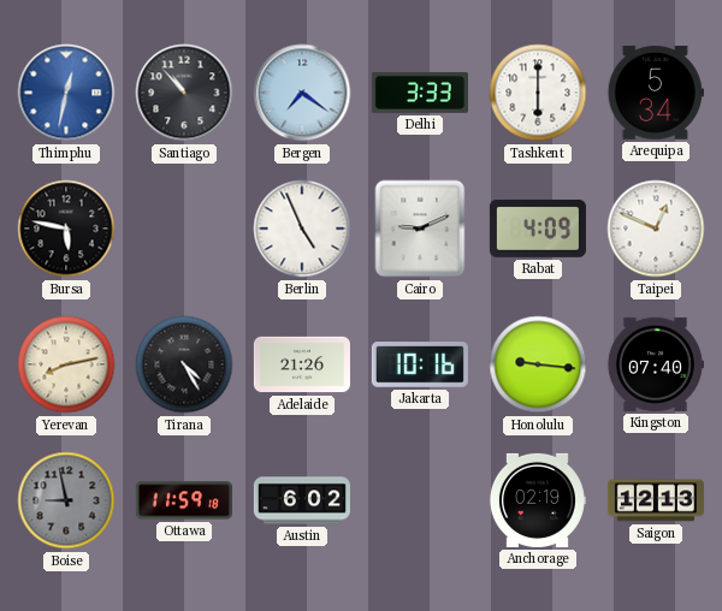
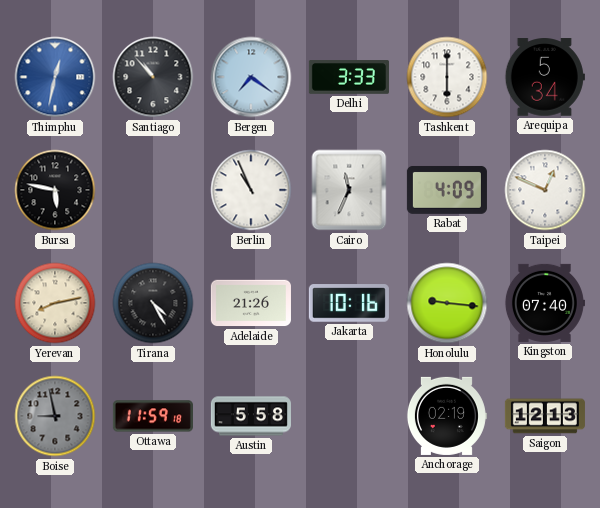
Berlin: 4:56 -> 10:56 (251, 190)
Cairo: 9:11 -> 11:34 (349, 190)
Austin: 6:02 -> 5:58 (251, 416)
